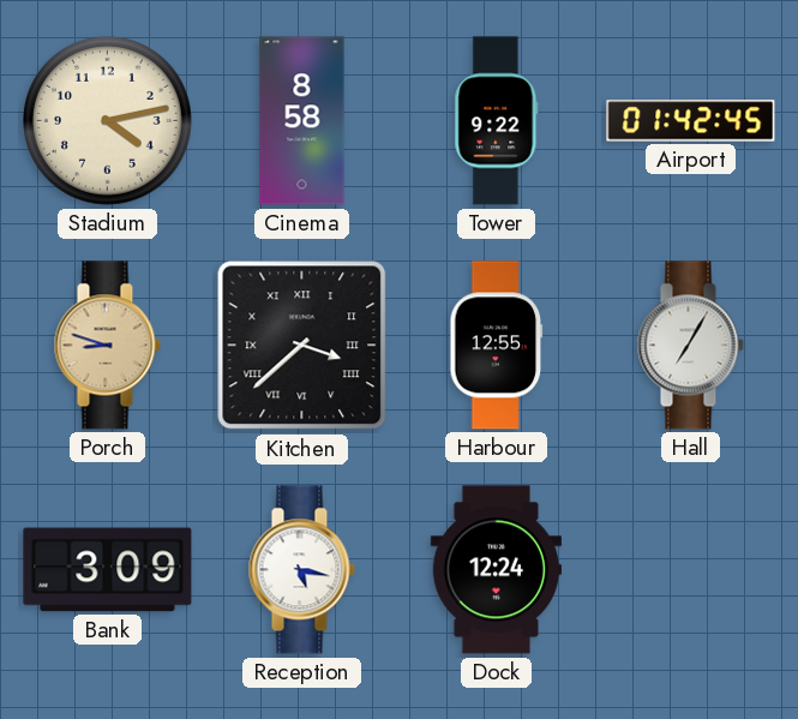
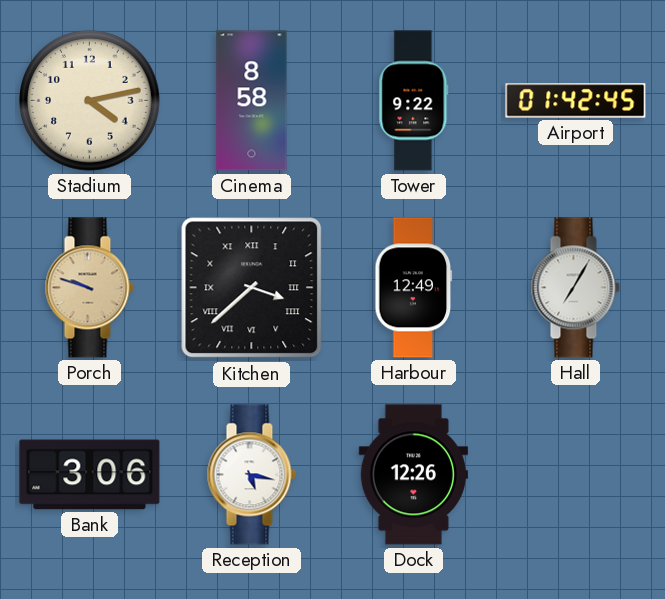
Porch: 8:48 -> 9:48 (89, 288)
Harbour: 12:55 -> 12:49 (414, 288)
Bank: 3:09 -> 3:06 (90, 475)
Dock: 12:24 -> 12:26 (413, 475)
